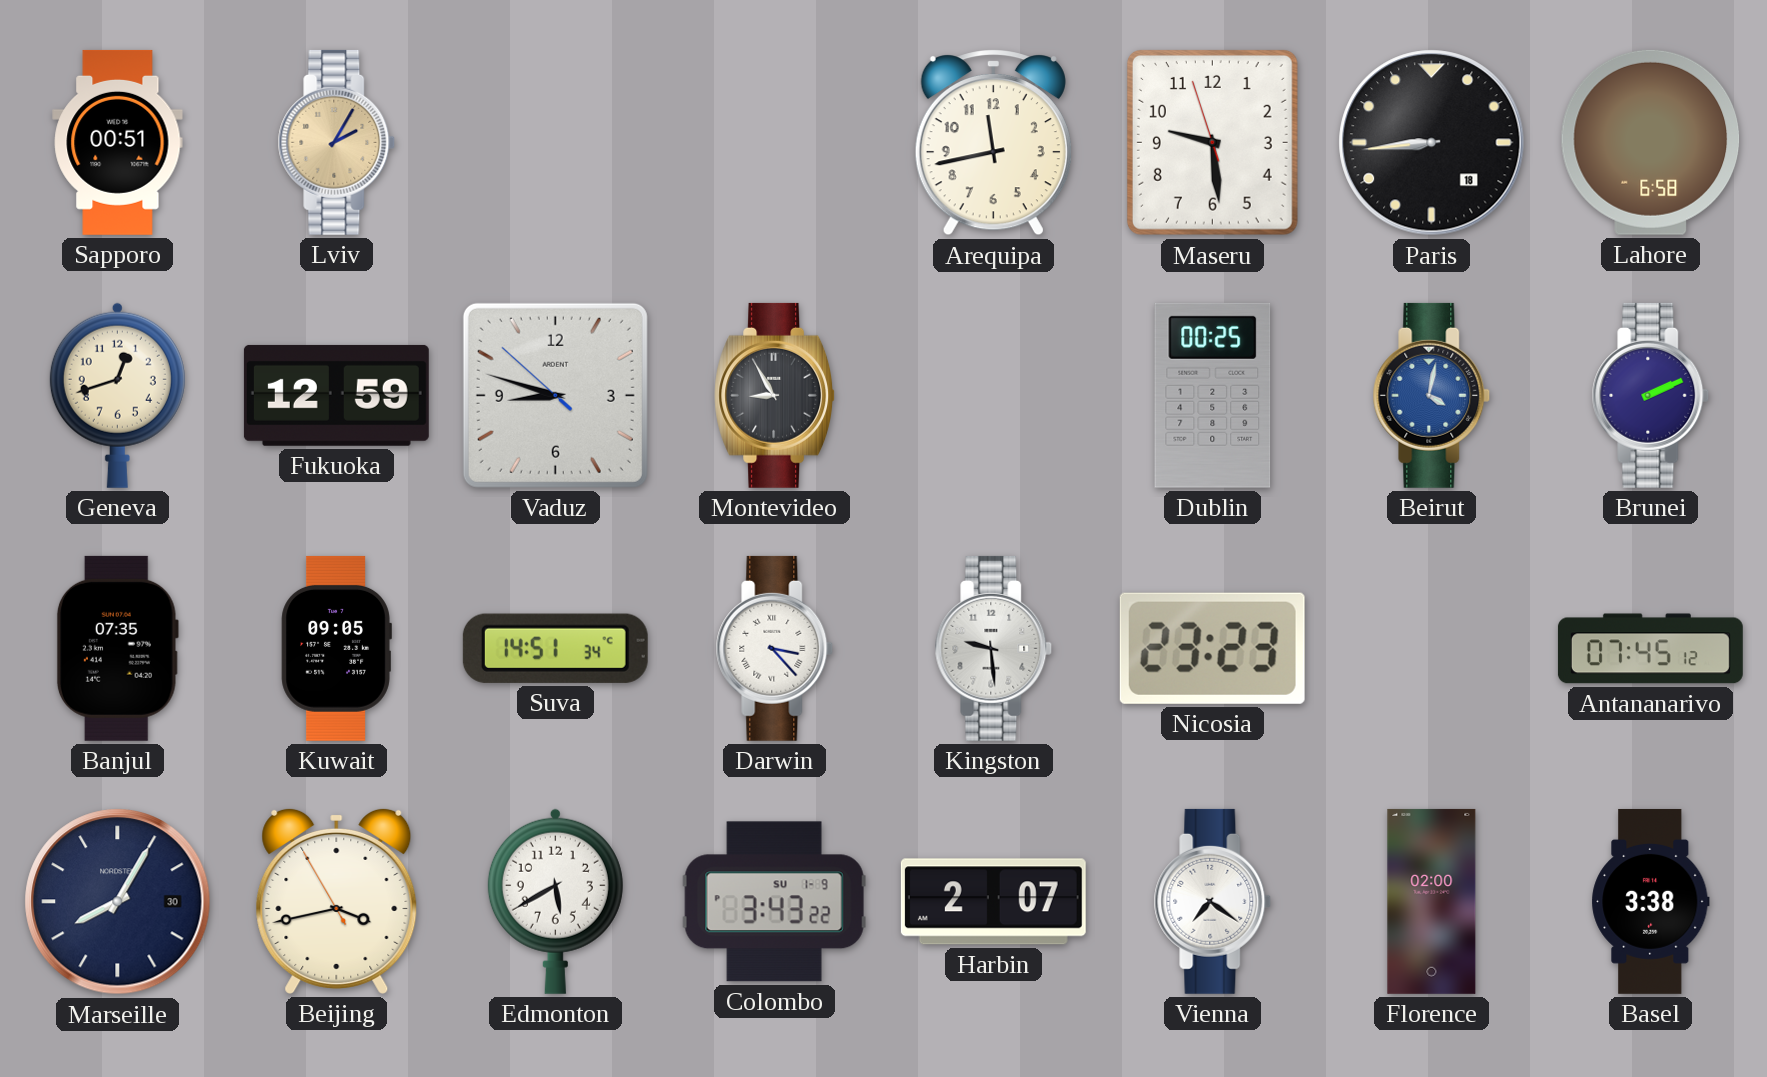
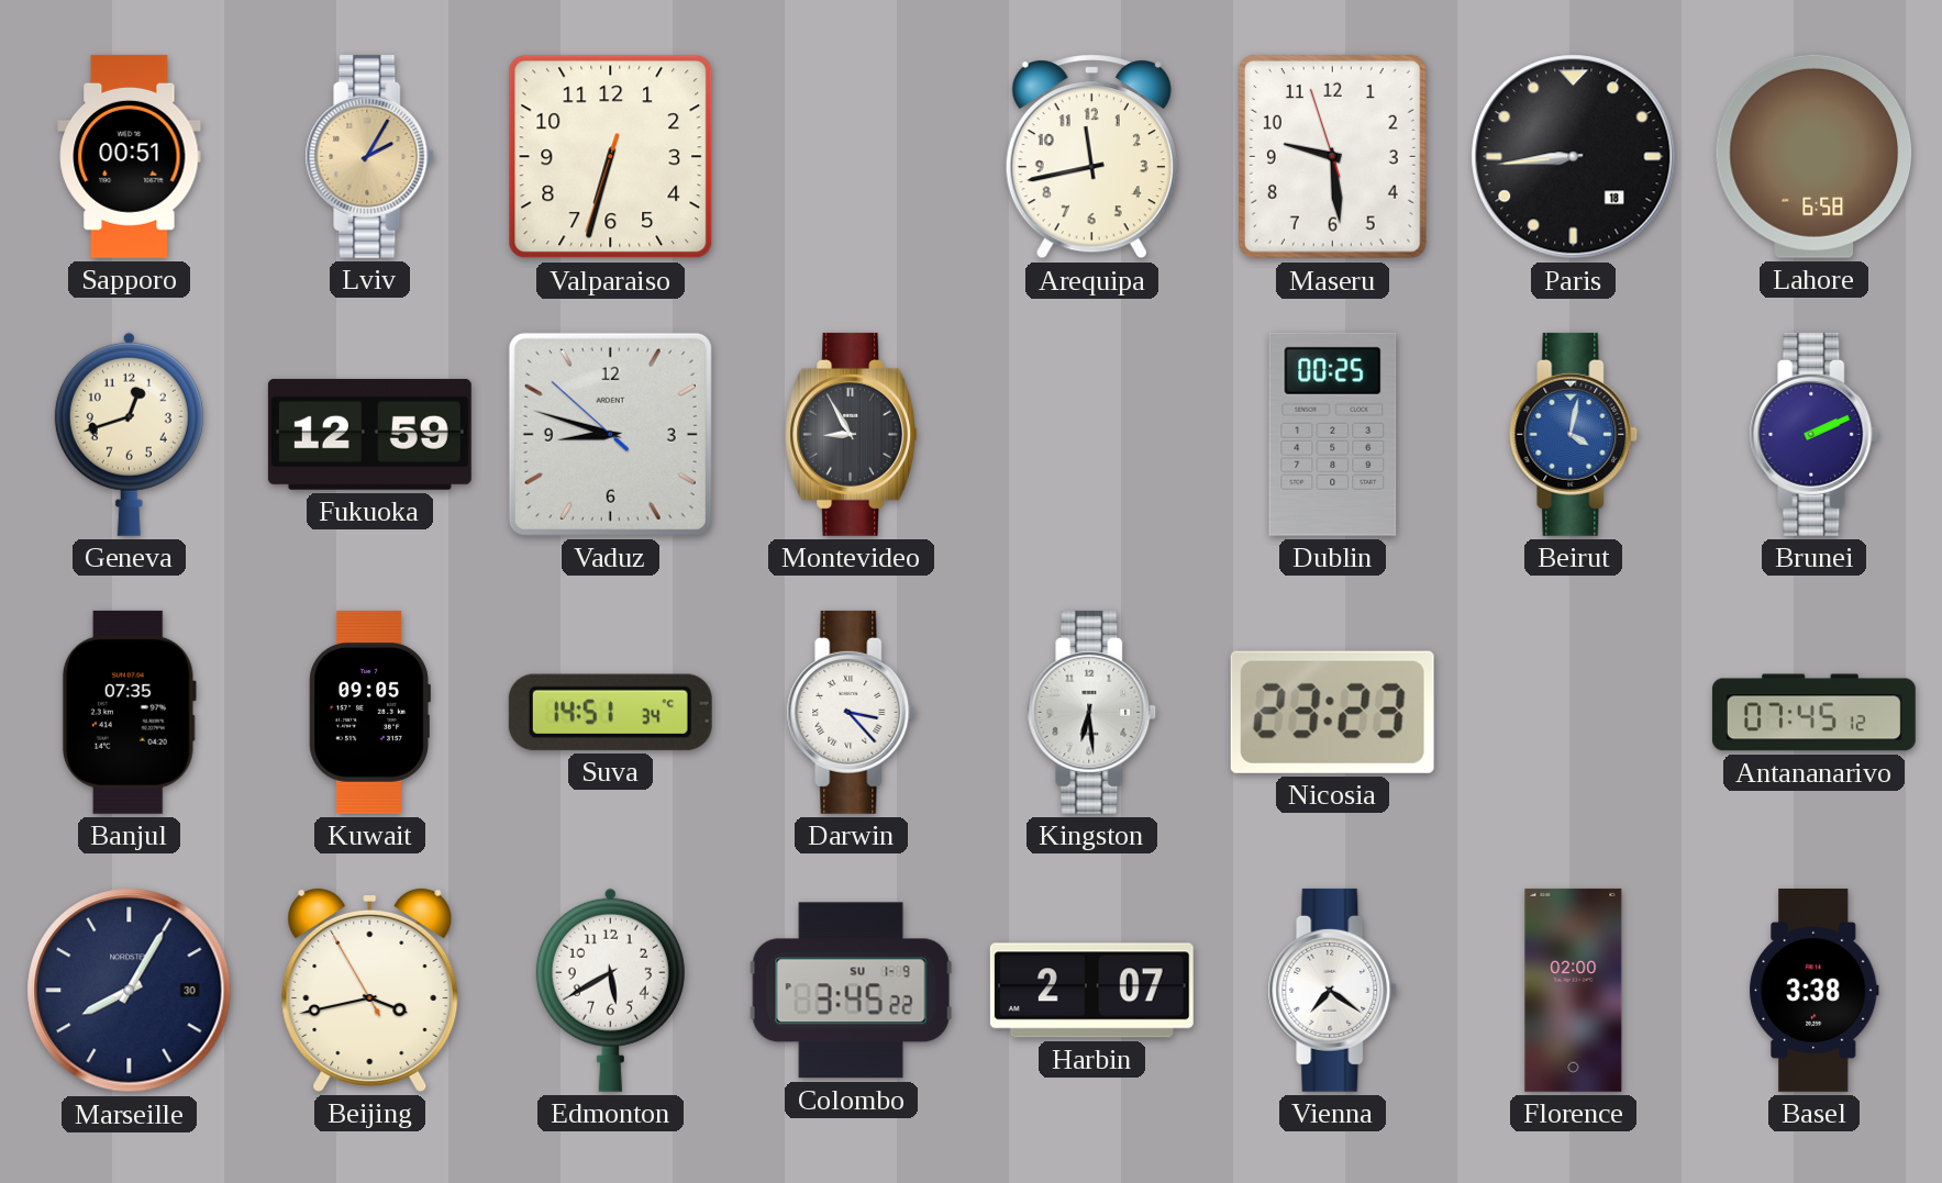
Valparaiso: none -> 6:32 (611, 157)
Kingston: 9:29 -> 6:29 (1092, 712)
Colombo: 3:43 -> 3:45 (851, 991)
